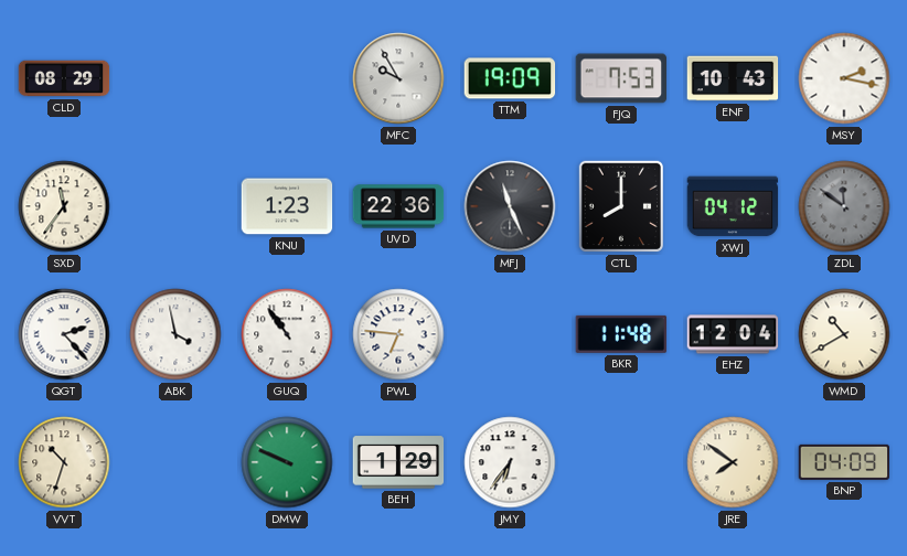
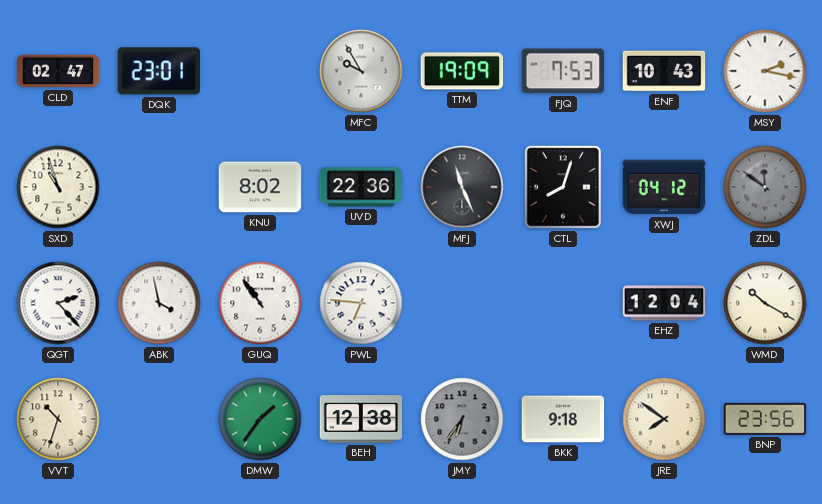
CLD: 08:29 -> 02:47 (58, 71)
DQK: none -> 23:01 (158, 71)
SXD: 11:36 -> 10:57 (58, 187)
KNU: 1:23 -> 8:02 (260, 187)
CTL: 8:00 -> 8:03 (562, 187)
BKR: 11:48 -> none (621, 334)
WMD: 10:40 -> 10:20 (765, 303)
DMW: 9:49 -> 1:36 (260, 419)
BEH: 1:29 -> 12:38 (361, 419)
JMY dial: white -> grey (462, 419)
BKK: none -> 9:18 (563, 419)
BNP: 04:09 -> 23:56 (765, 419)
